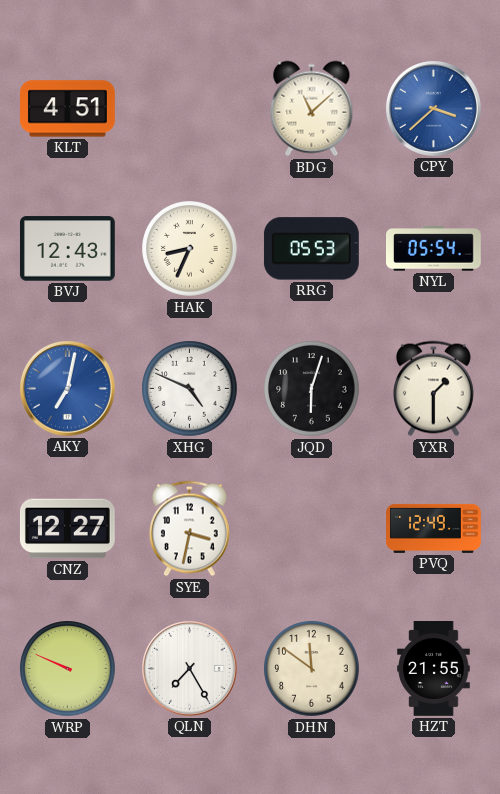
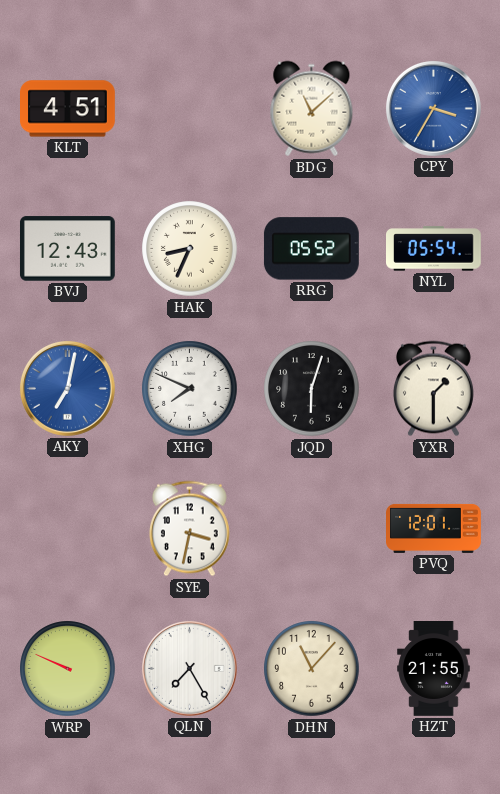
CPY: 3:38 -> 3:35 (433, 108)
RRG: 05:53 -> 05:52 (311, 249)
XHG: 4:49 -> 7:49 (190, 389)
CNZ: 12:27 -> none (67, 529)
PVQ: 12:49 -> 12:01 (434, 528)
DHN: 11:51 -> 11:07 (312, 669)
